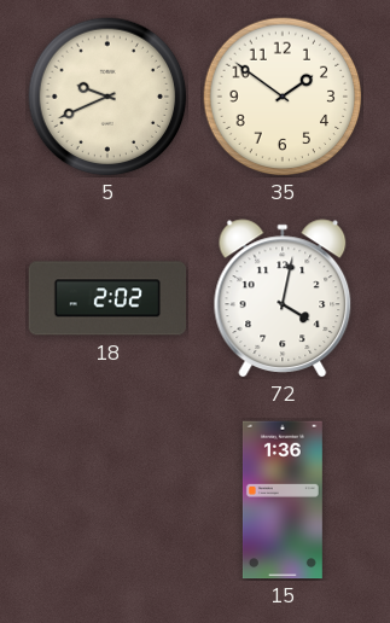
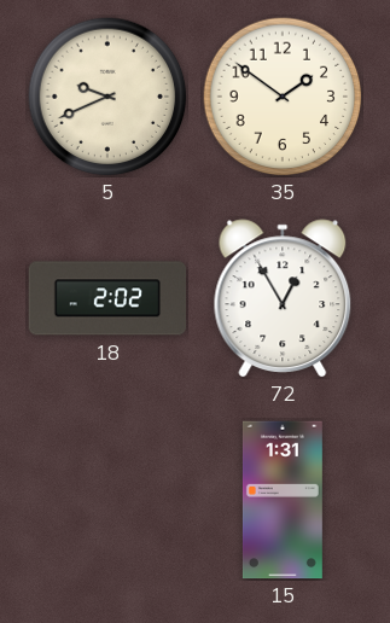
72: 4:02 -> 12:55 (283, 298)
15: 1:36 -> 1:31 (283, 500)
